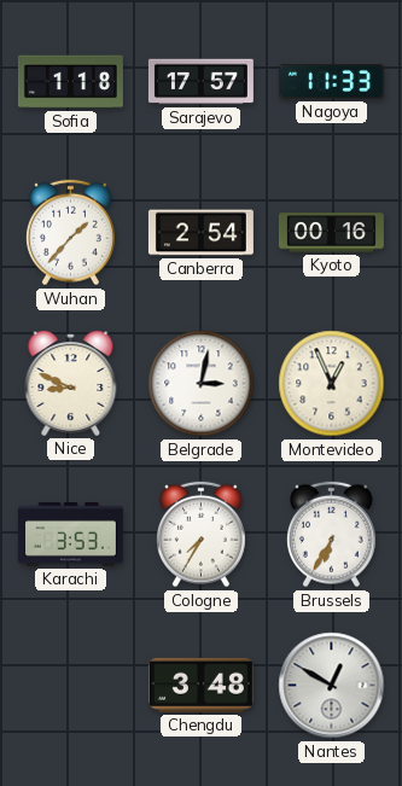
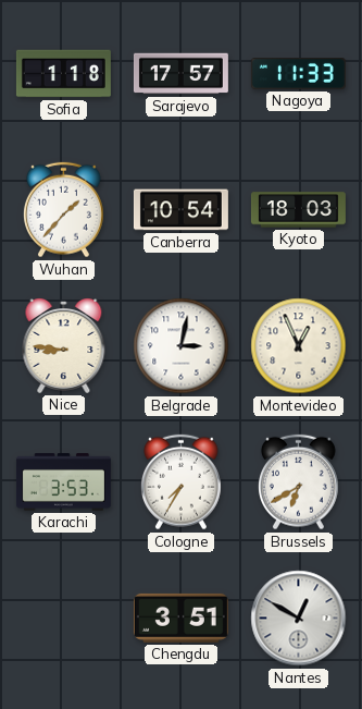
Canberra: 2:54 -> 10:54 (180, 210)
Kyoto: 00:16 -> 18:03 (298, 210)
Nice: 8:49 -> 8:46 (64, 346)
Brussels: 6:35 -> 6:40 (299, 482)
Chengdu: 3:48 -> 3:51 (180, 618)
